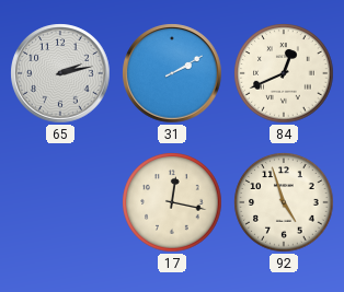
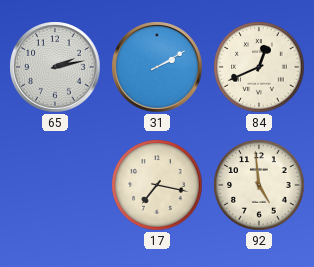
17: 12:17 -> 7:17 (157, 185)
92: 4:57 -> 4:59 (259, 185)
